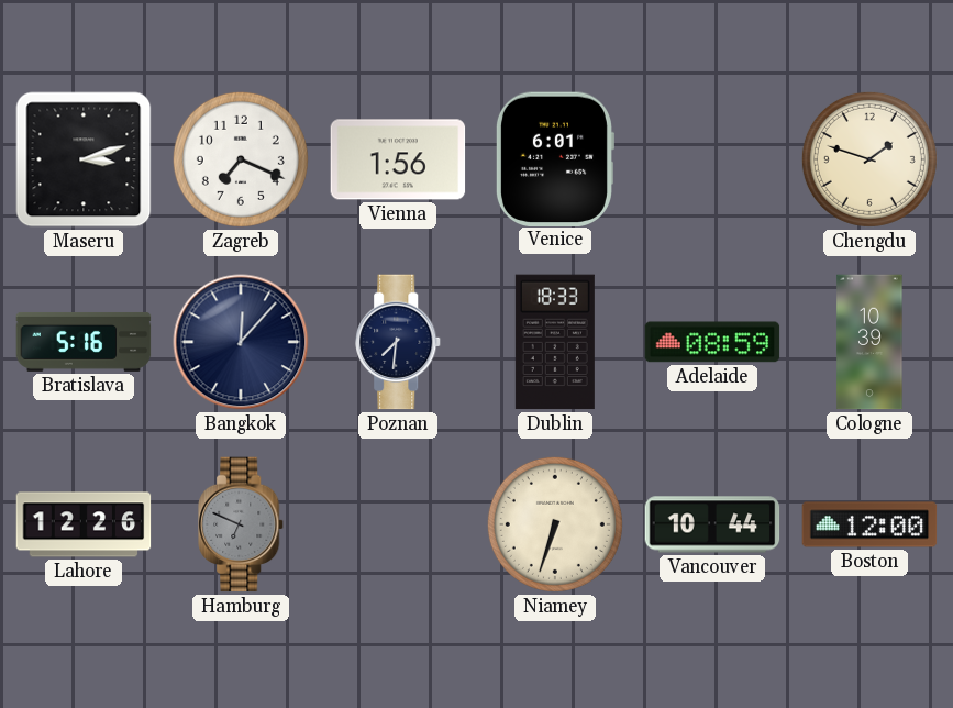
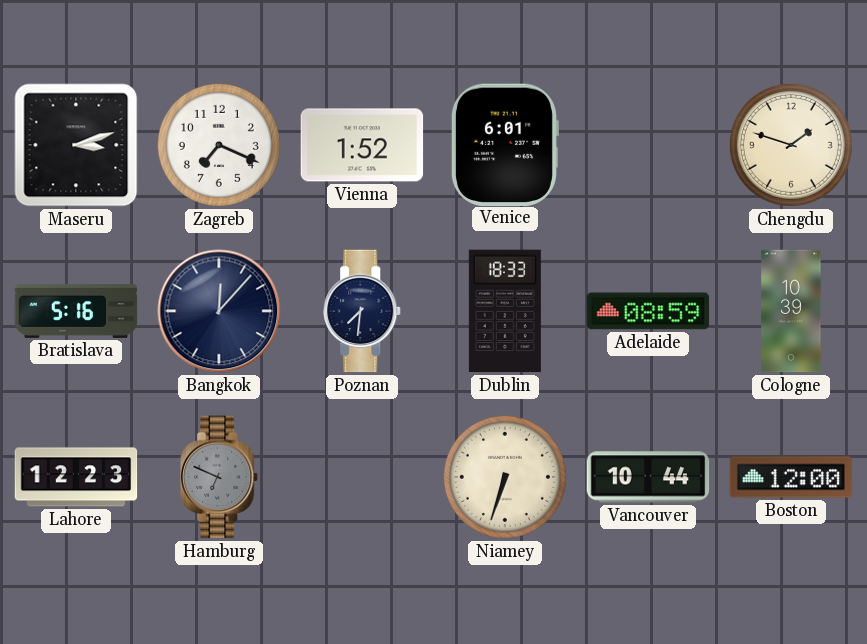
Vienna: 1:56 -> 1:52 (362, 145)
Lahore: 12:26 -> 12:23 (76, 477)
